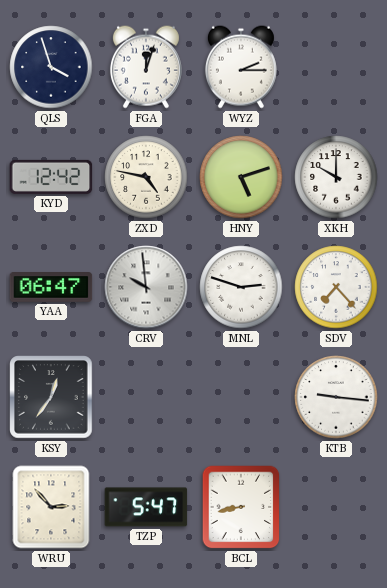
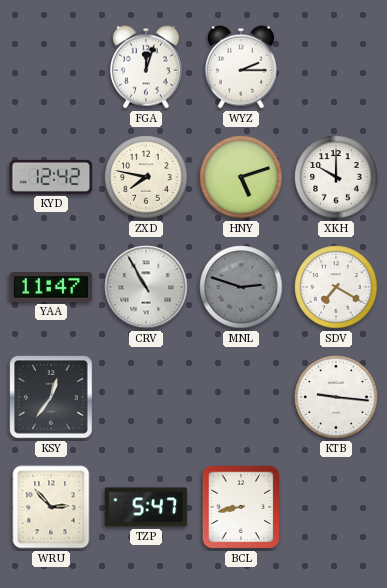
QLS: 3:57 -> none (51, 67)
ZXD: 4:47 -> 7:47 (146, 177)
YAA: 06:47 -> 11:47 (51, 287)
CRV: 9:59 -> 10:55 (146, 287)
MNL dial: white -> grey (241, 287)
SDV: 7:23 -> 7:20 (336, 287)
